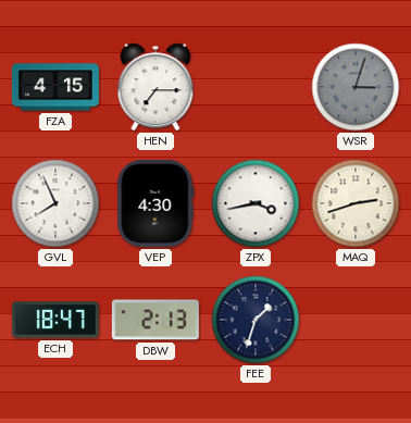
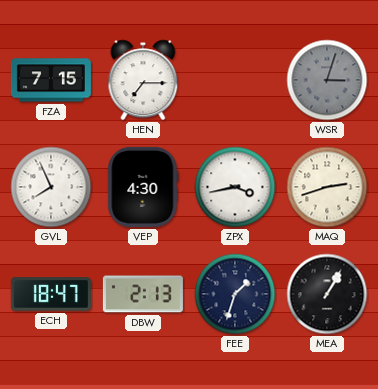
FZA: 4:15 -> 7:15 (51, 80)
MEA: none -> 1:05 (327, 294)
